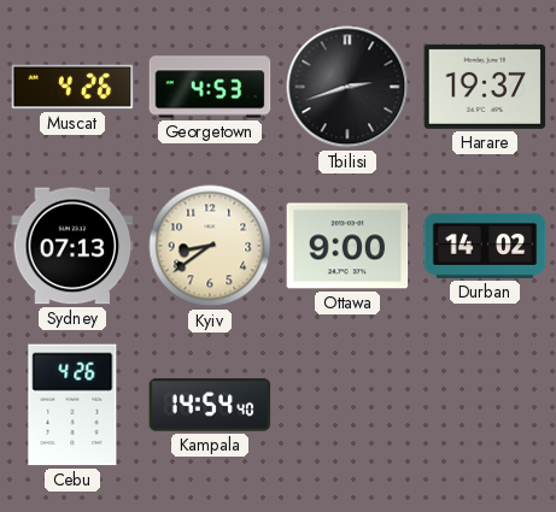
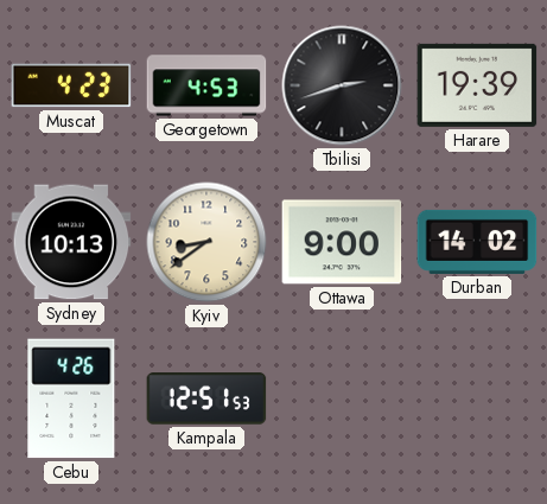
Muscat: 4:26 -> 4:23 (71, 85)
Harare: 19:37 -> 19:39 (477, 85)
Sydney: 07:13 -> 10:13 (71, 242)
Kampala: 14:54 -> 12:51 (206, 398)
